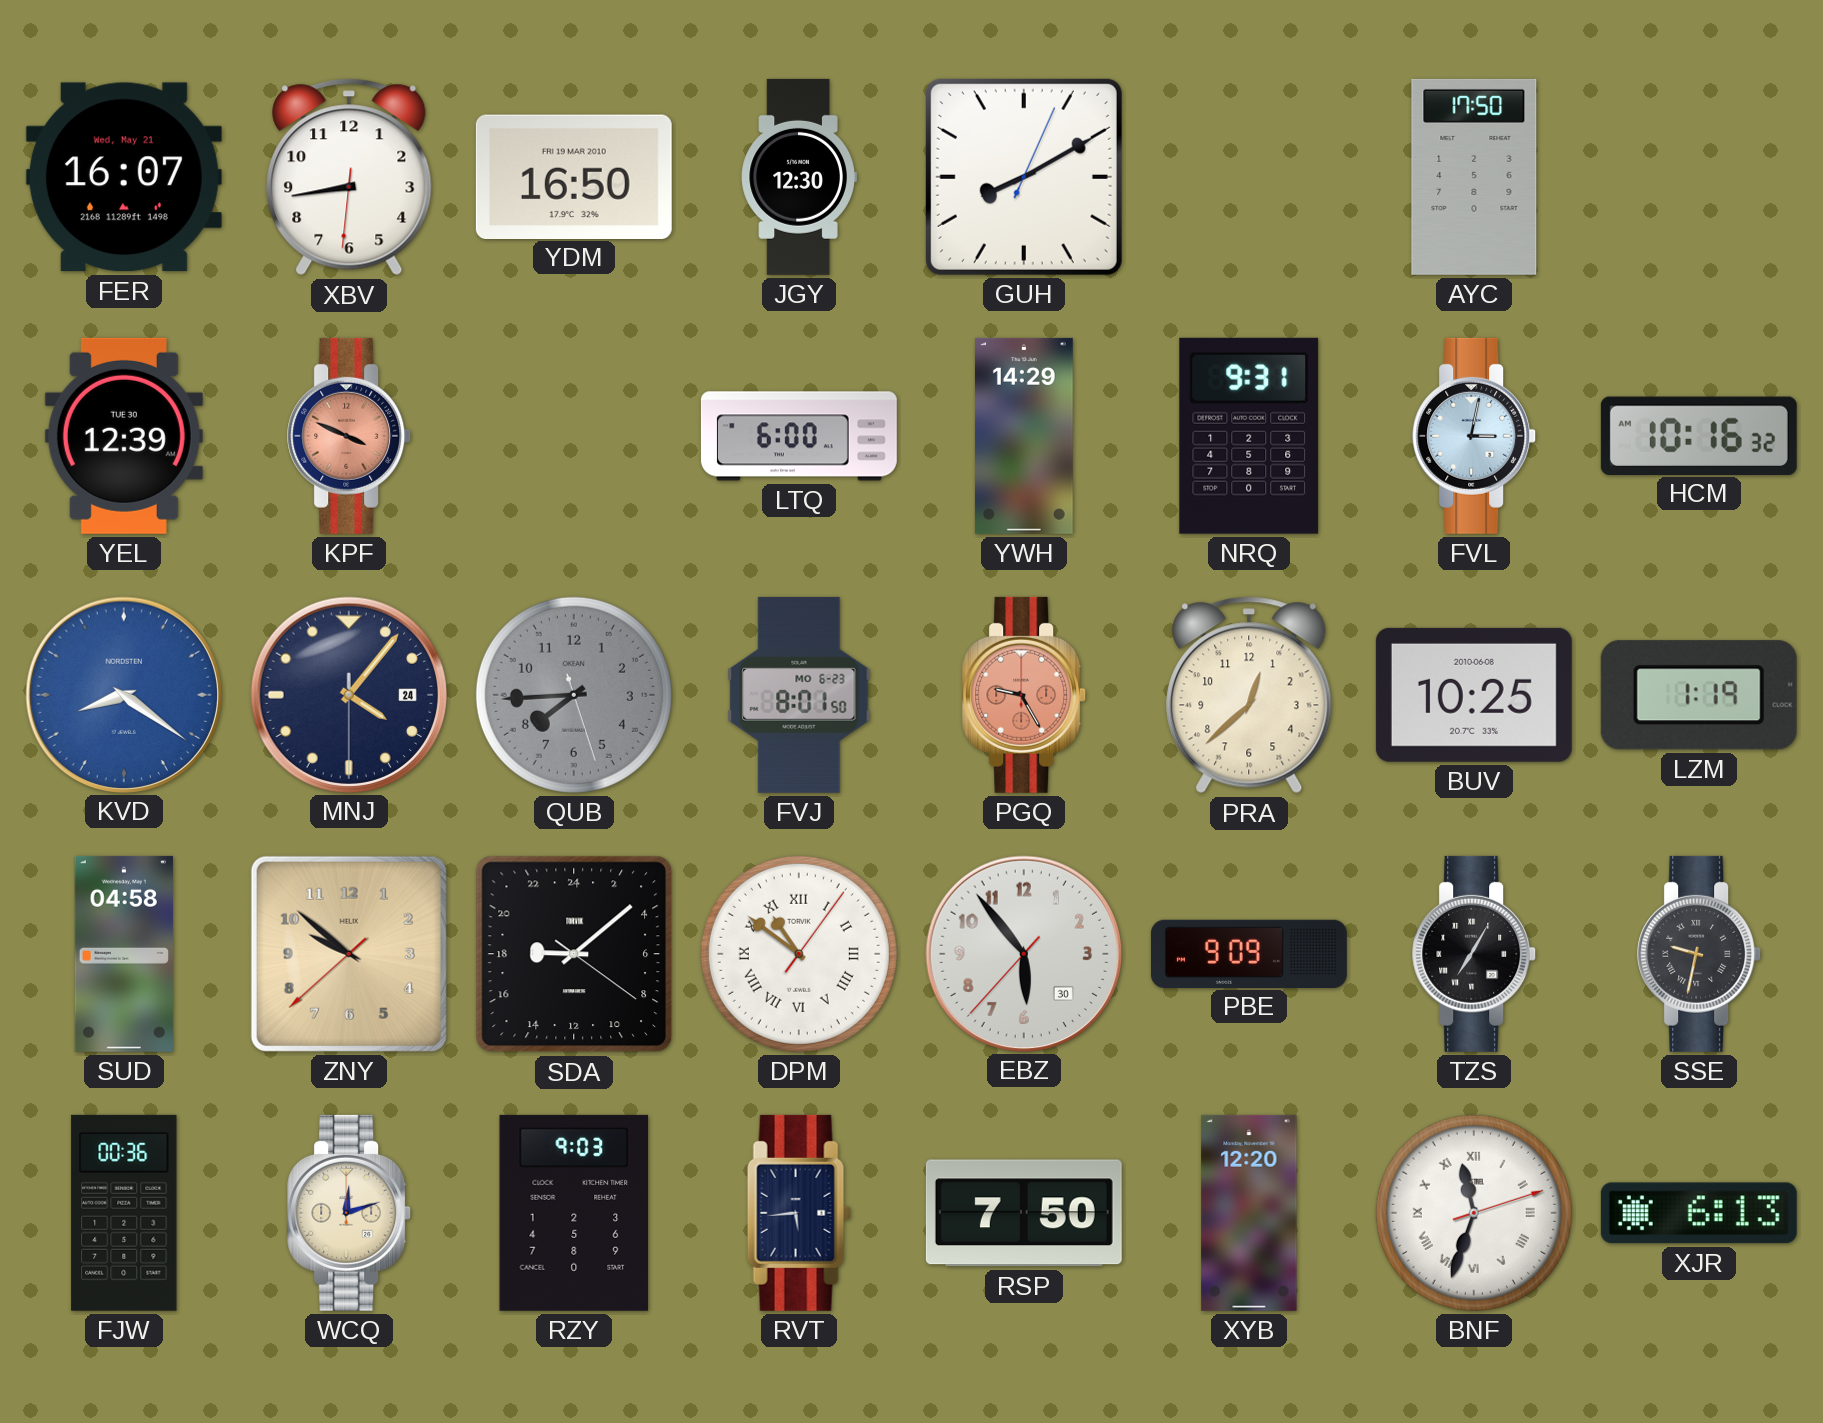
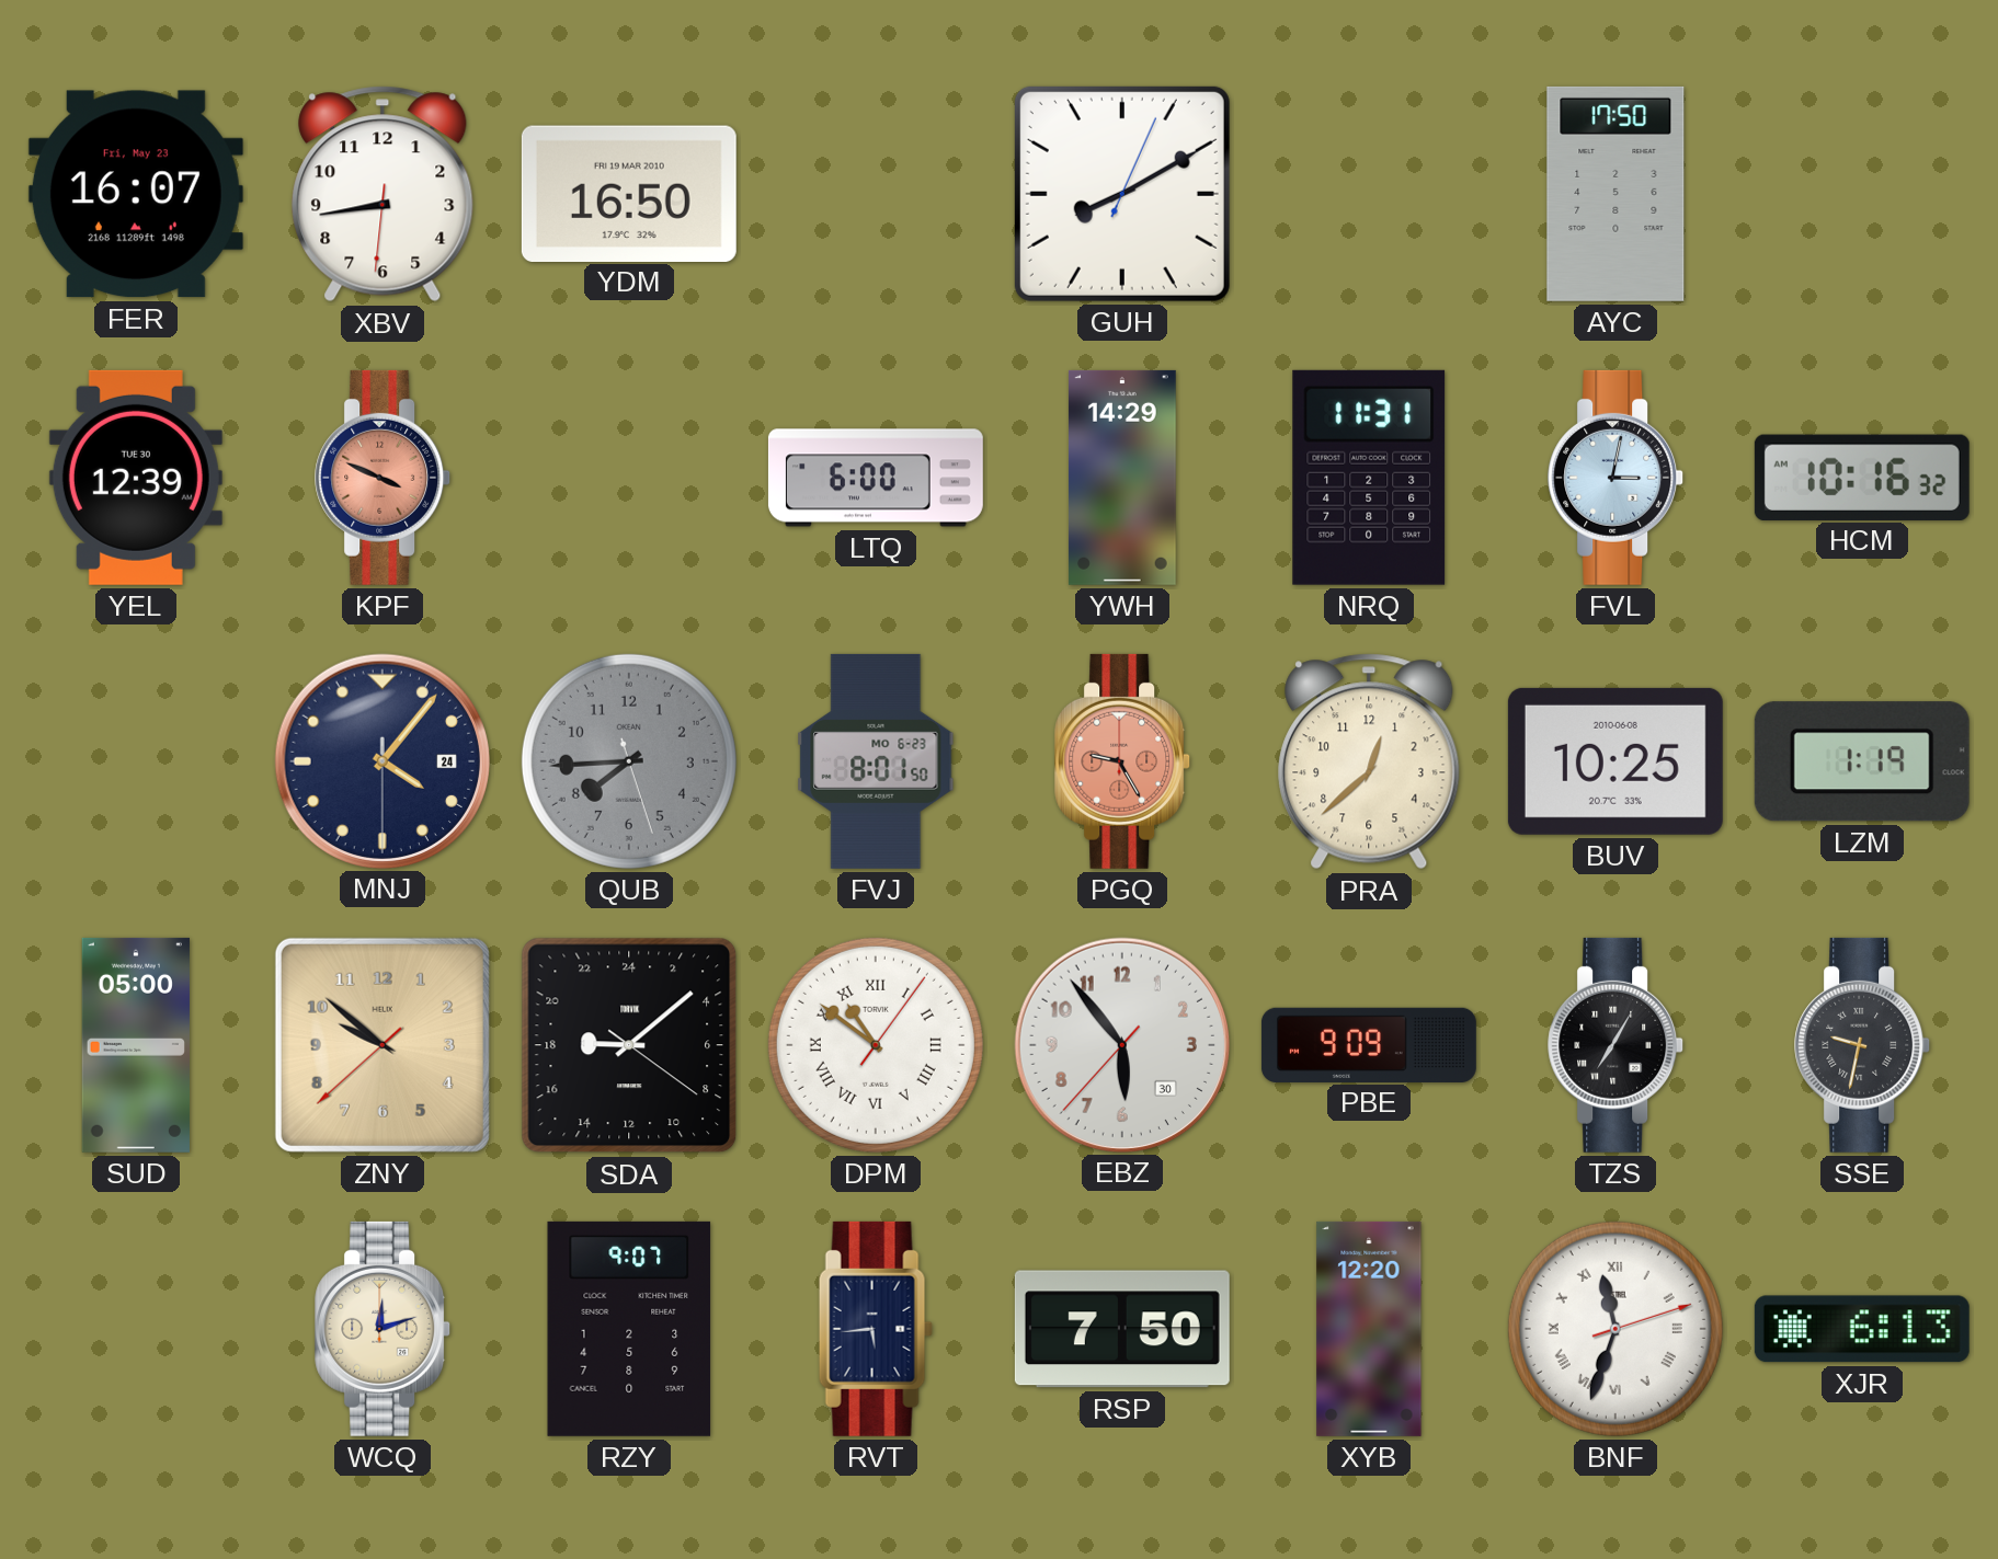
FER date: Wed, May 21 -> Fri, May 23 (136, 194)
JGY: 12:30 -> none (799, 177)
NRQ: 9:31 -> 11:31 (1369, 478)
KVD: 8:21 -> none (123, 694)
SUD: 04:58 -> 05:00 (136, 1045)
FJW: 00:36 -> none (124, 1213)
RZY: 9:03 -> 9:07 (629, 1329)
